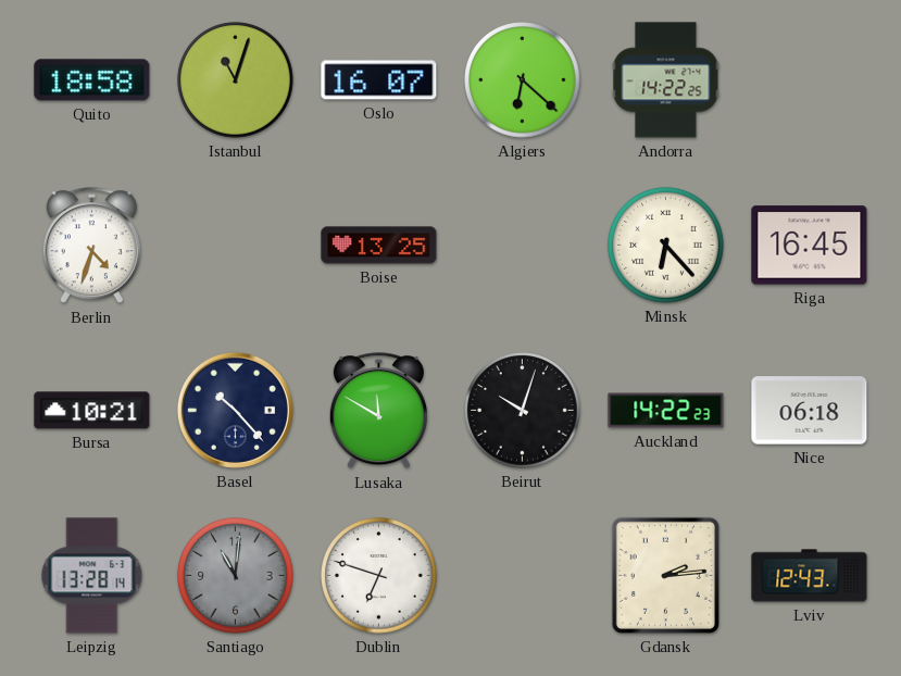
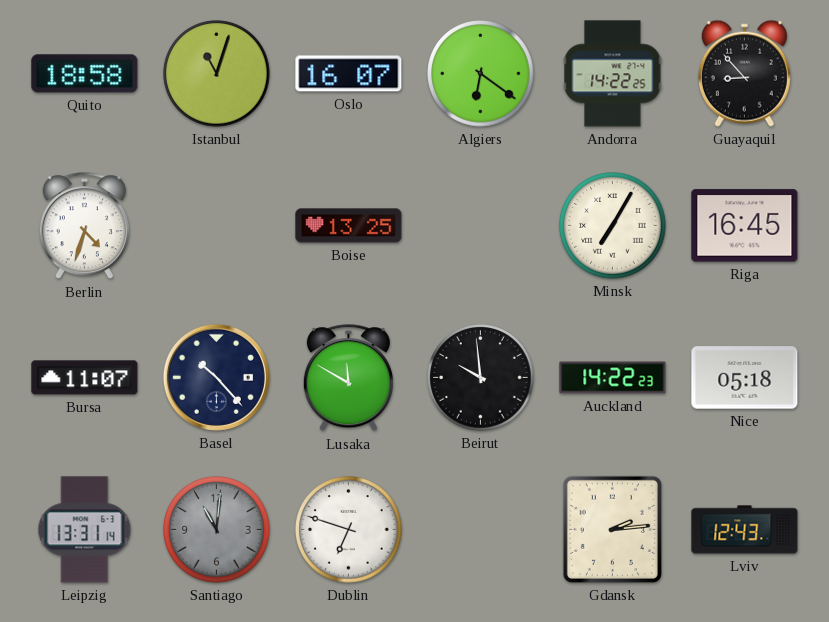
Algiers: 6:22 -> 6:21 (481, 74)
Guayaquil: none -> 8:53 (744, 73)
Minsk: 6:23 -> 7:05 (613, 226)
Bursa: 10:21 -> 11:07 (85, 378)
Beirut: 10:03 -> 9:59 (481, 378)
Nice: 06:18 -> 05:18 (745, 378)
Leipzig: 13:28 -> 13:31 (85, 530)
